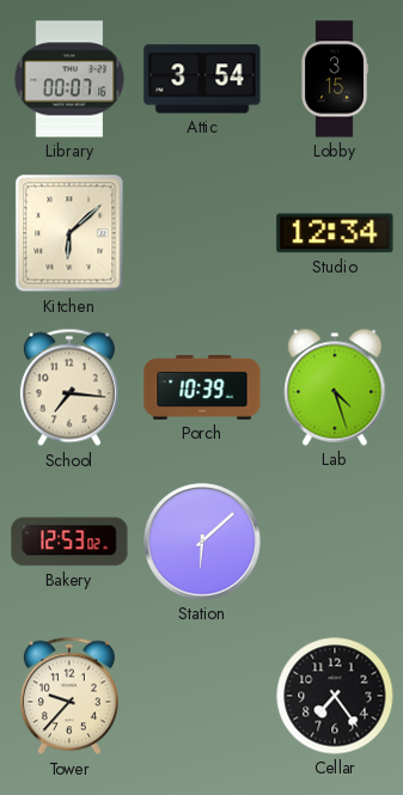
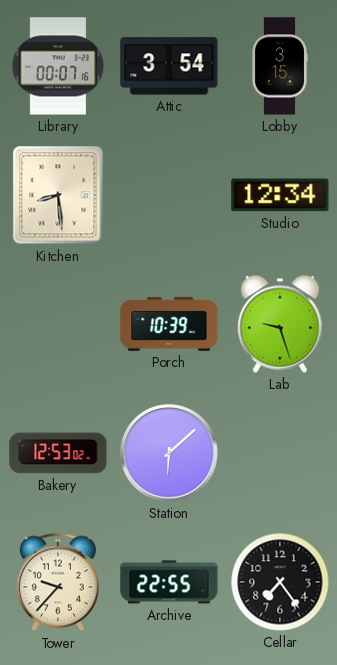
Kitchen: 6:08 -> 8:29 (58, 195)
School: 7:16 -> none (69, 387)
Lab: 4:27 -> 9:27 (280, 324)
Archive: none -> 22:55 (169, 582)
